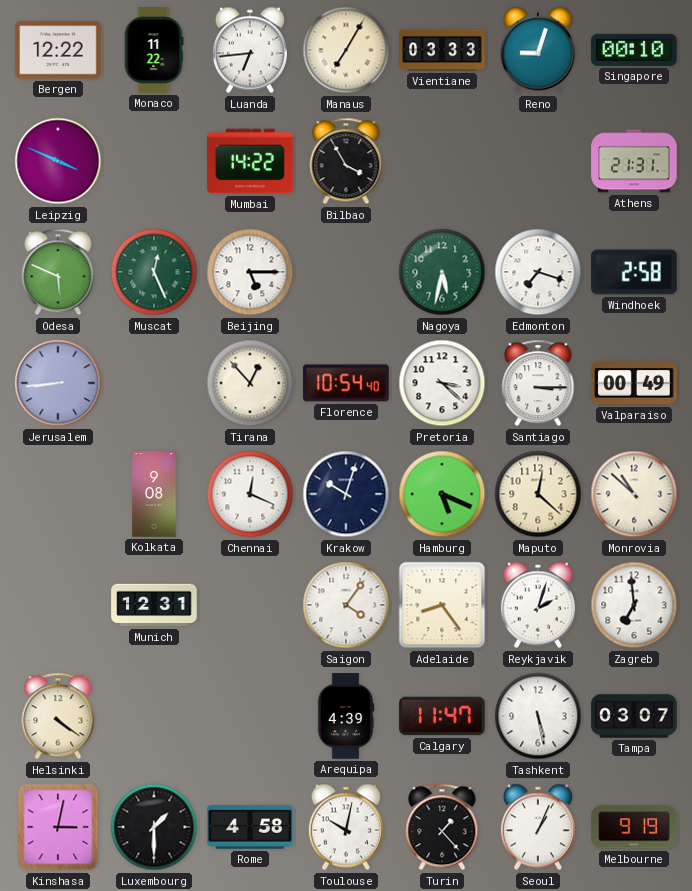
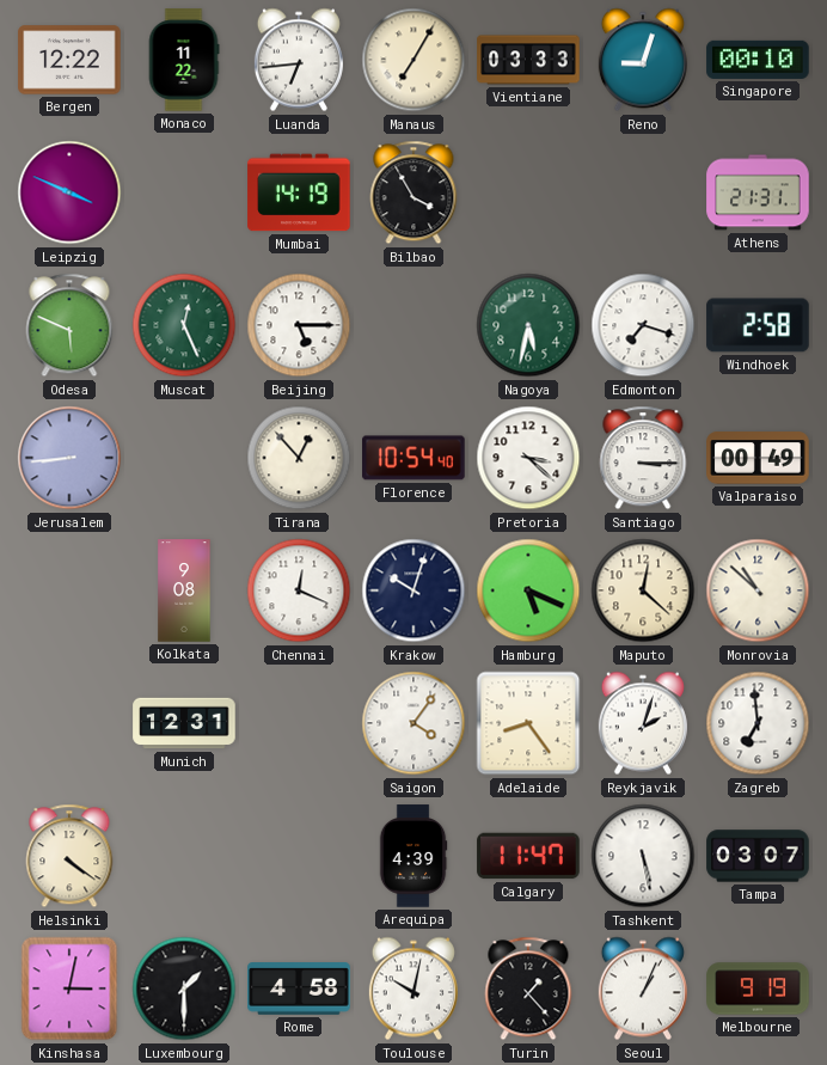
Mumbai: 14:22 -> 14:19 (299, 192)
